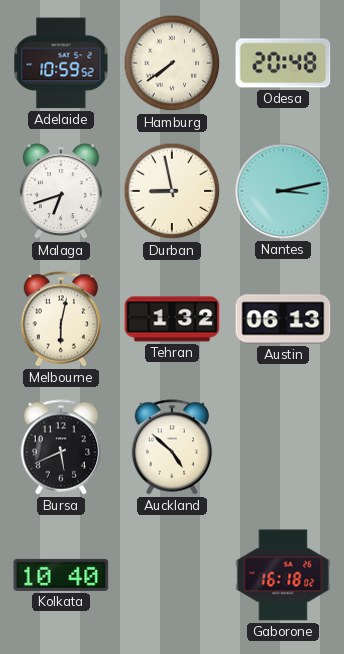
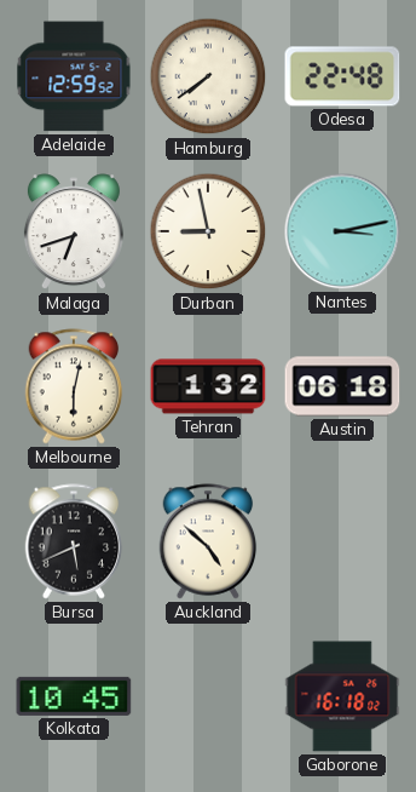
Adelaide: 10:59 -> 12:59 (74, 76)
Odesa: 20:48 -> 22:48 (342, 76)
Austin: 06:13 -> 06:18 (342, 386)
Kolkata: 10:40 -> 10:45 (74, 696)
